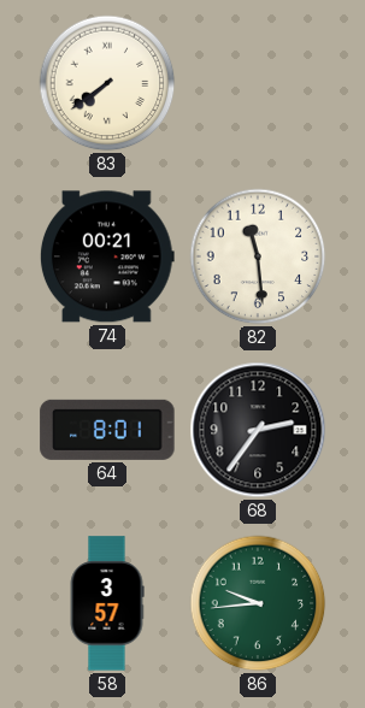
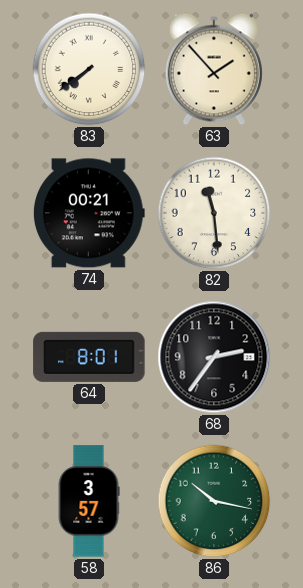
63: none -> 1:53 (214, 69)
86: 9:44 -> 10:17 (214, 501)
